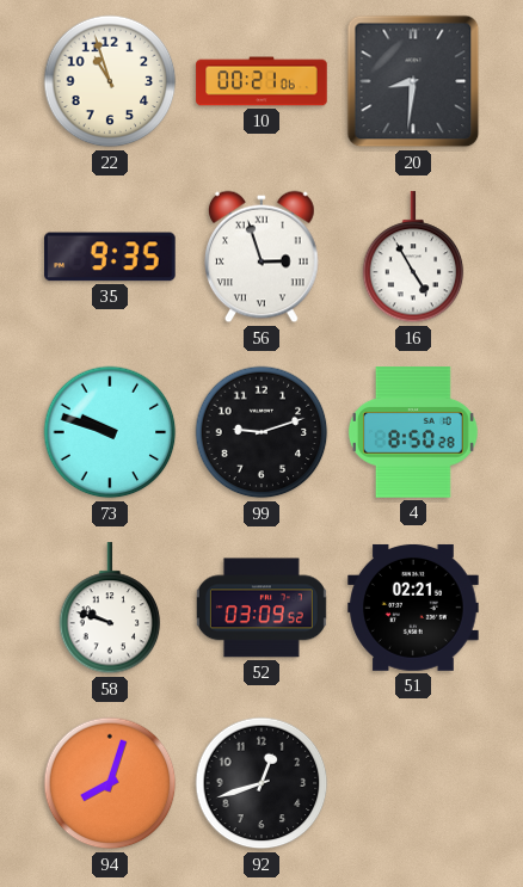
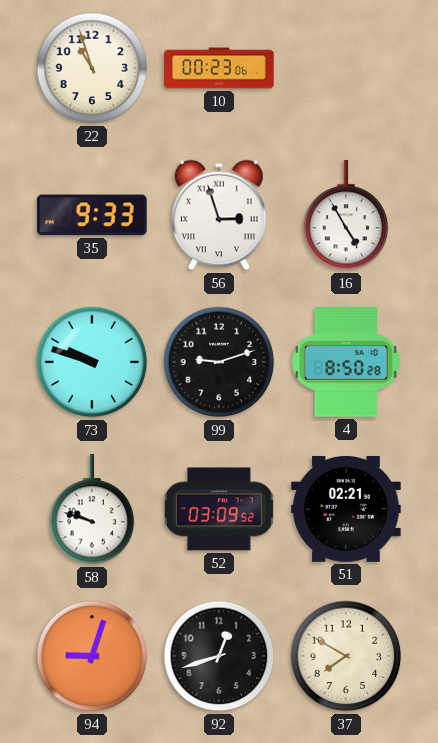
10: 00:21 -> 00:23 (219, 68)
20: 8:31 -> none (413, 81)
35: 9:35 -> 9:33 (92, 215)
94: 8:03 -> 9:03 (92, 656)
37: none -> 7:50 (346, 656)
